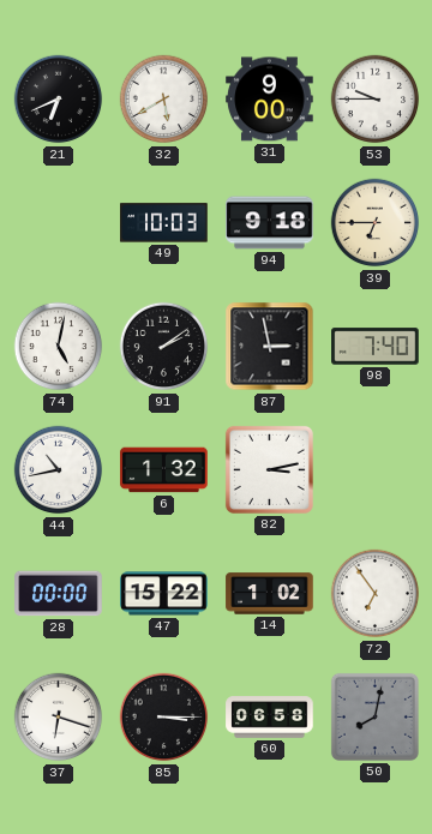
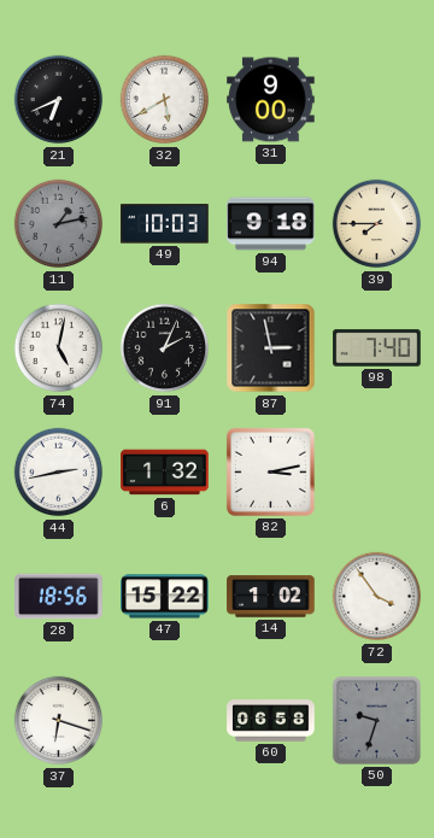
53: 9:45 -> none (376, 100)
11: none -> 1:13 (59, 224)
39: 6:45 -> 7:45 (377, 224)
91: 2:09 -> 2:04 (165, 348)
44: 10:43 -> 2:43 (59, 473)
28: 00:00 -> 18:56 (59, 597)
72: 6:54 -> 3:54 (377, 597)
85: 3:15 -> none (164, 718)
50: 8:02 -> 9:33 (376, 720)
